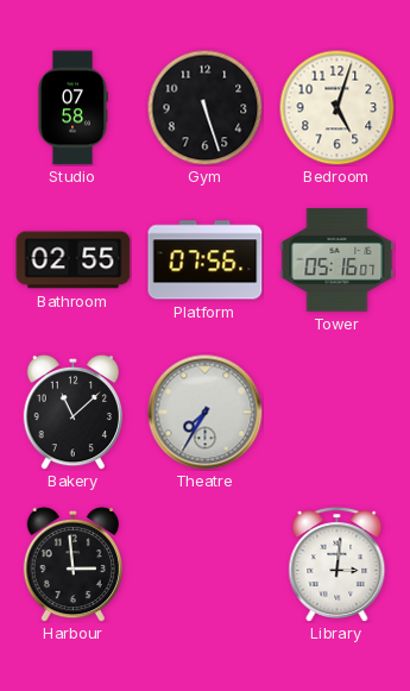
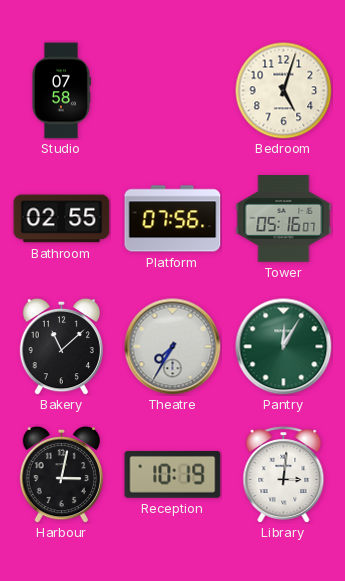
Gym: 5:27 -> none (204, 107)
Pantry: none -> 12:05 (284, 347)
Harbour: 2:59 -> 3:02 (61, 474)
Reception: none -> 10:19 (173, 475)
